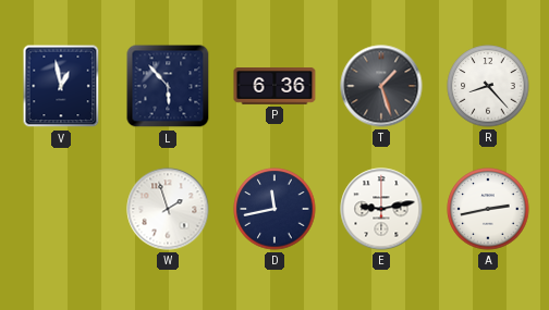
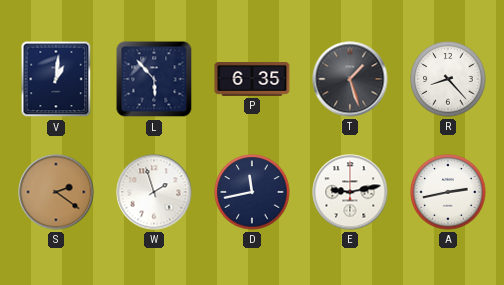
V: 12:58 -> 1:01 (56, 79)
P: 6:36 -> 6:35 (252, 79)
S: none -> 2:21 (56, 192)
